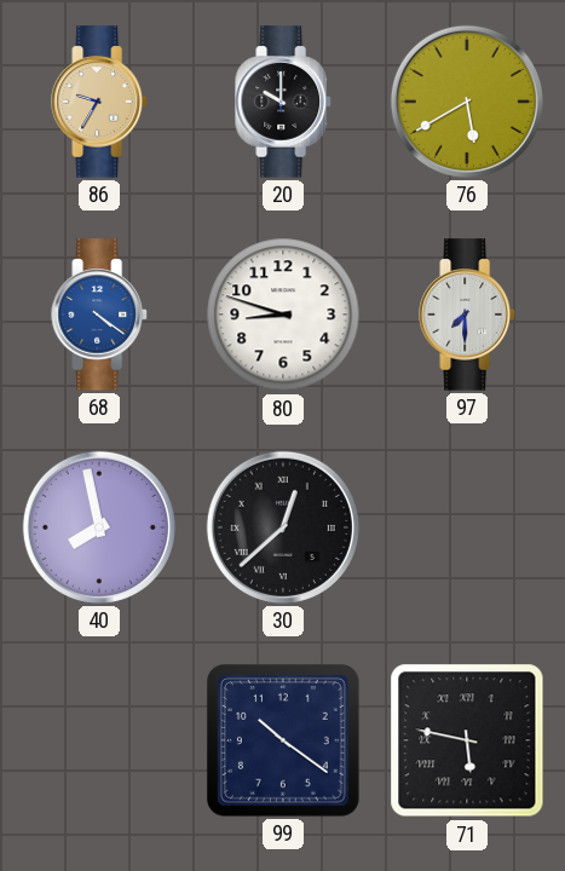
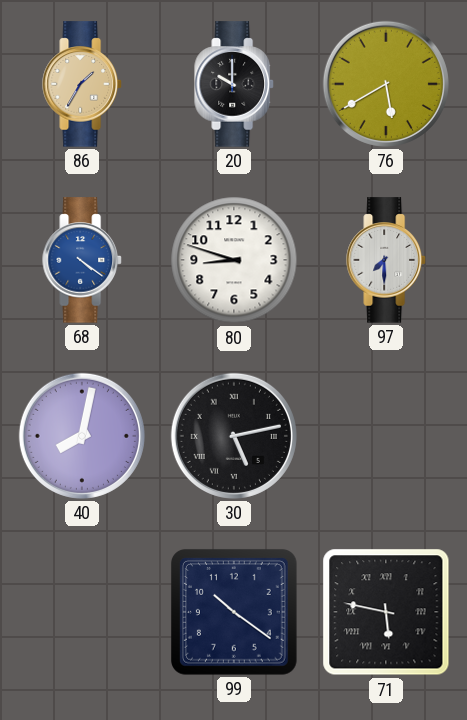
86: 9:35 -> 1:35 (82, 84)
40: 7:58 -> 8:02 (82, 436)
30: 12:38 -> 5:13 (234, 436)
